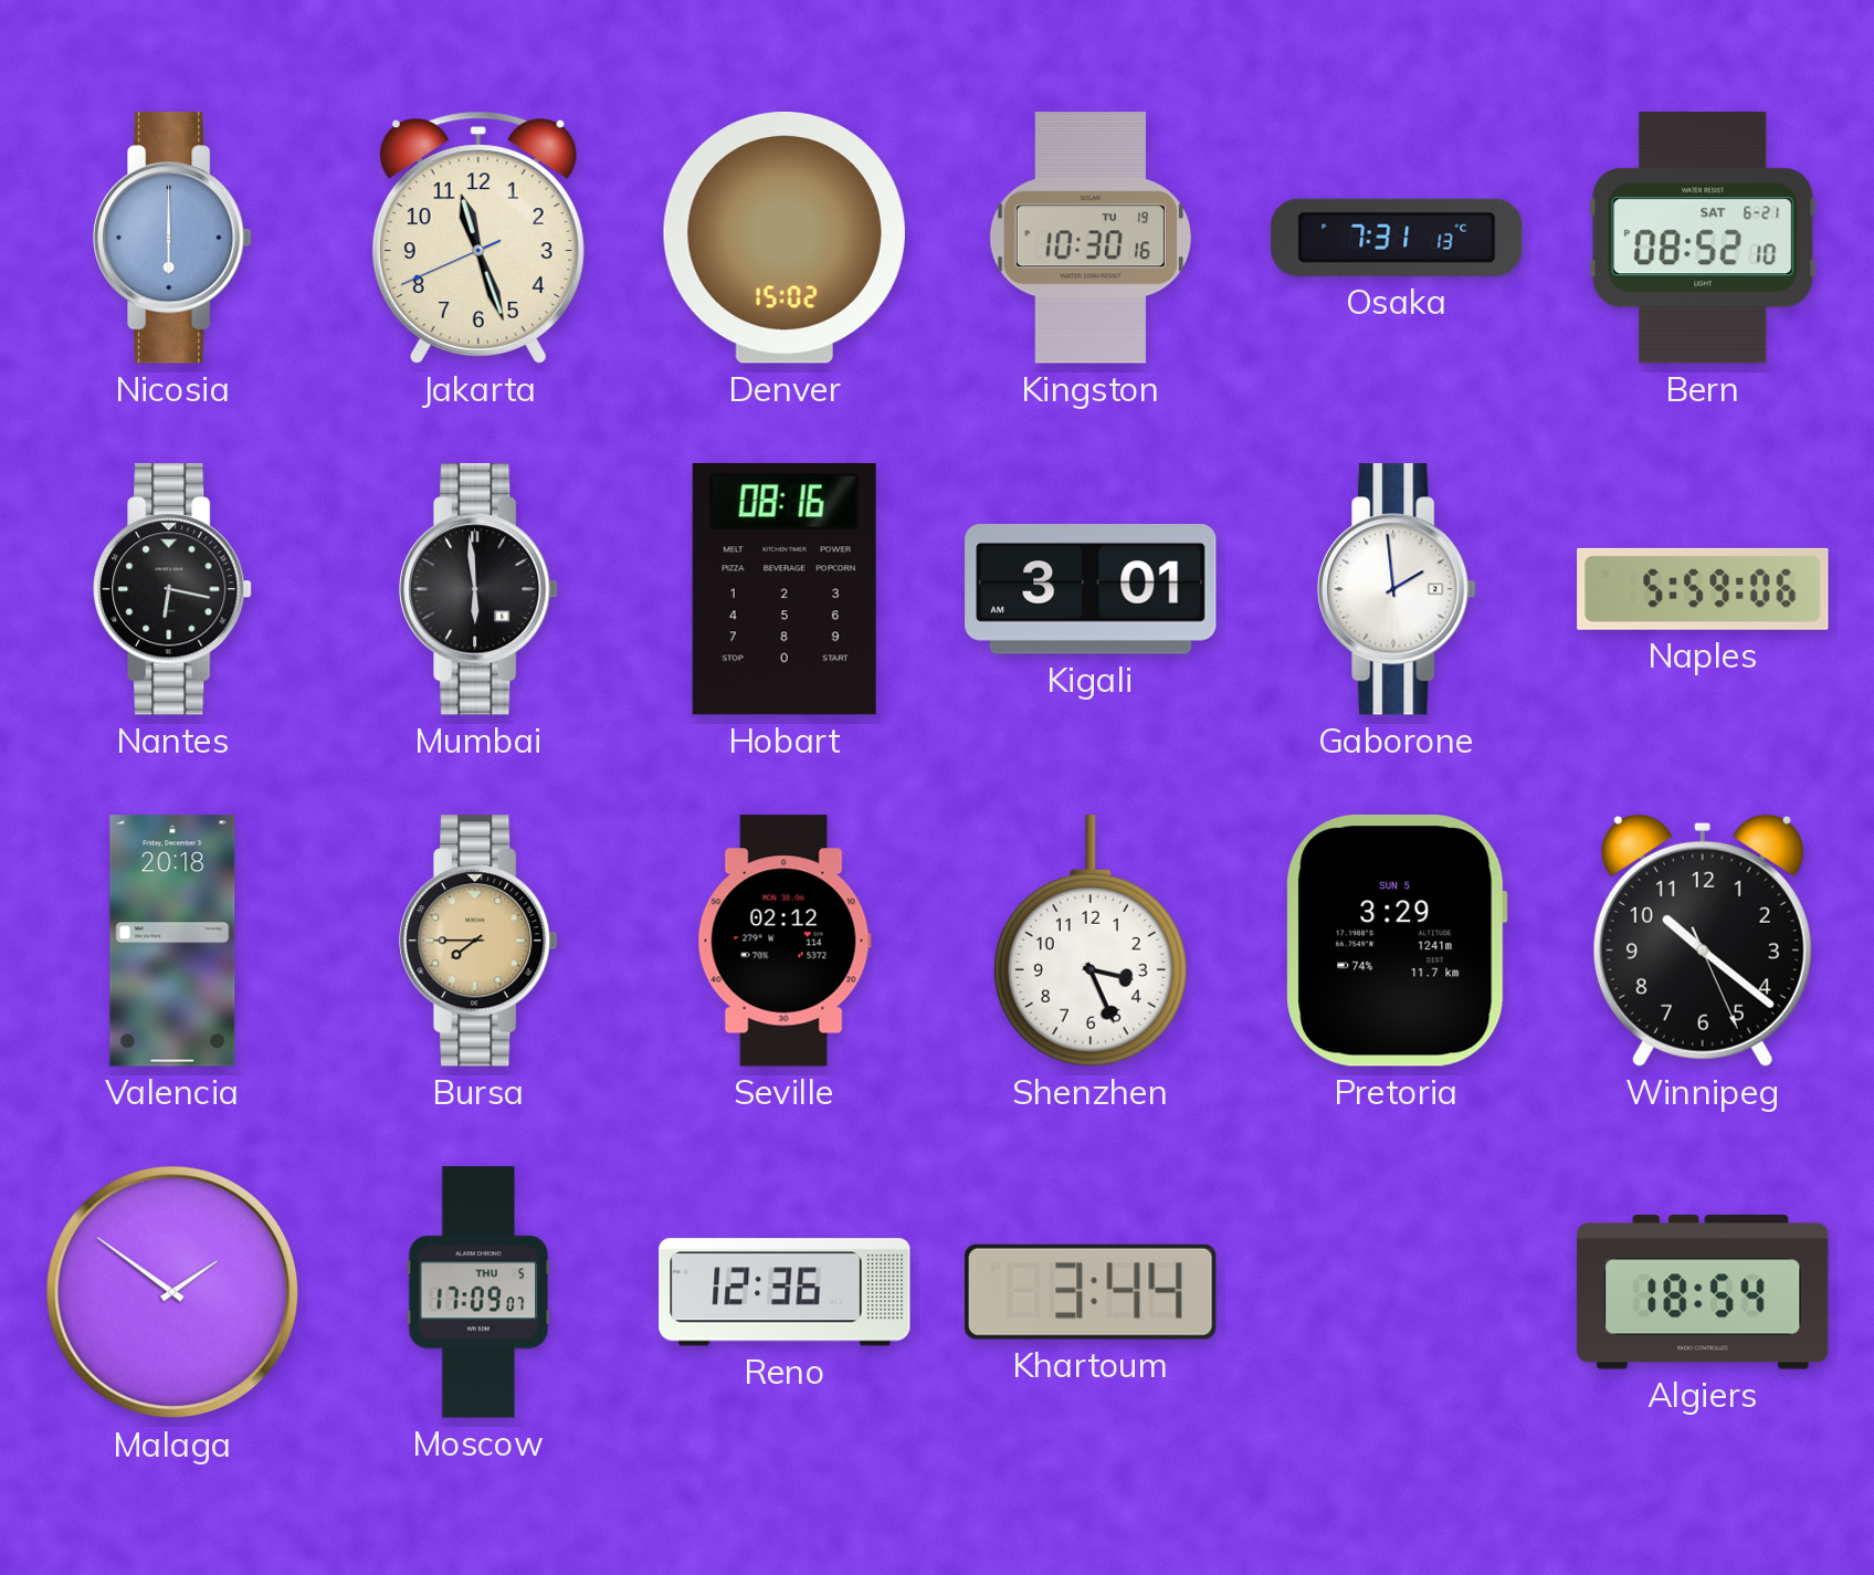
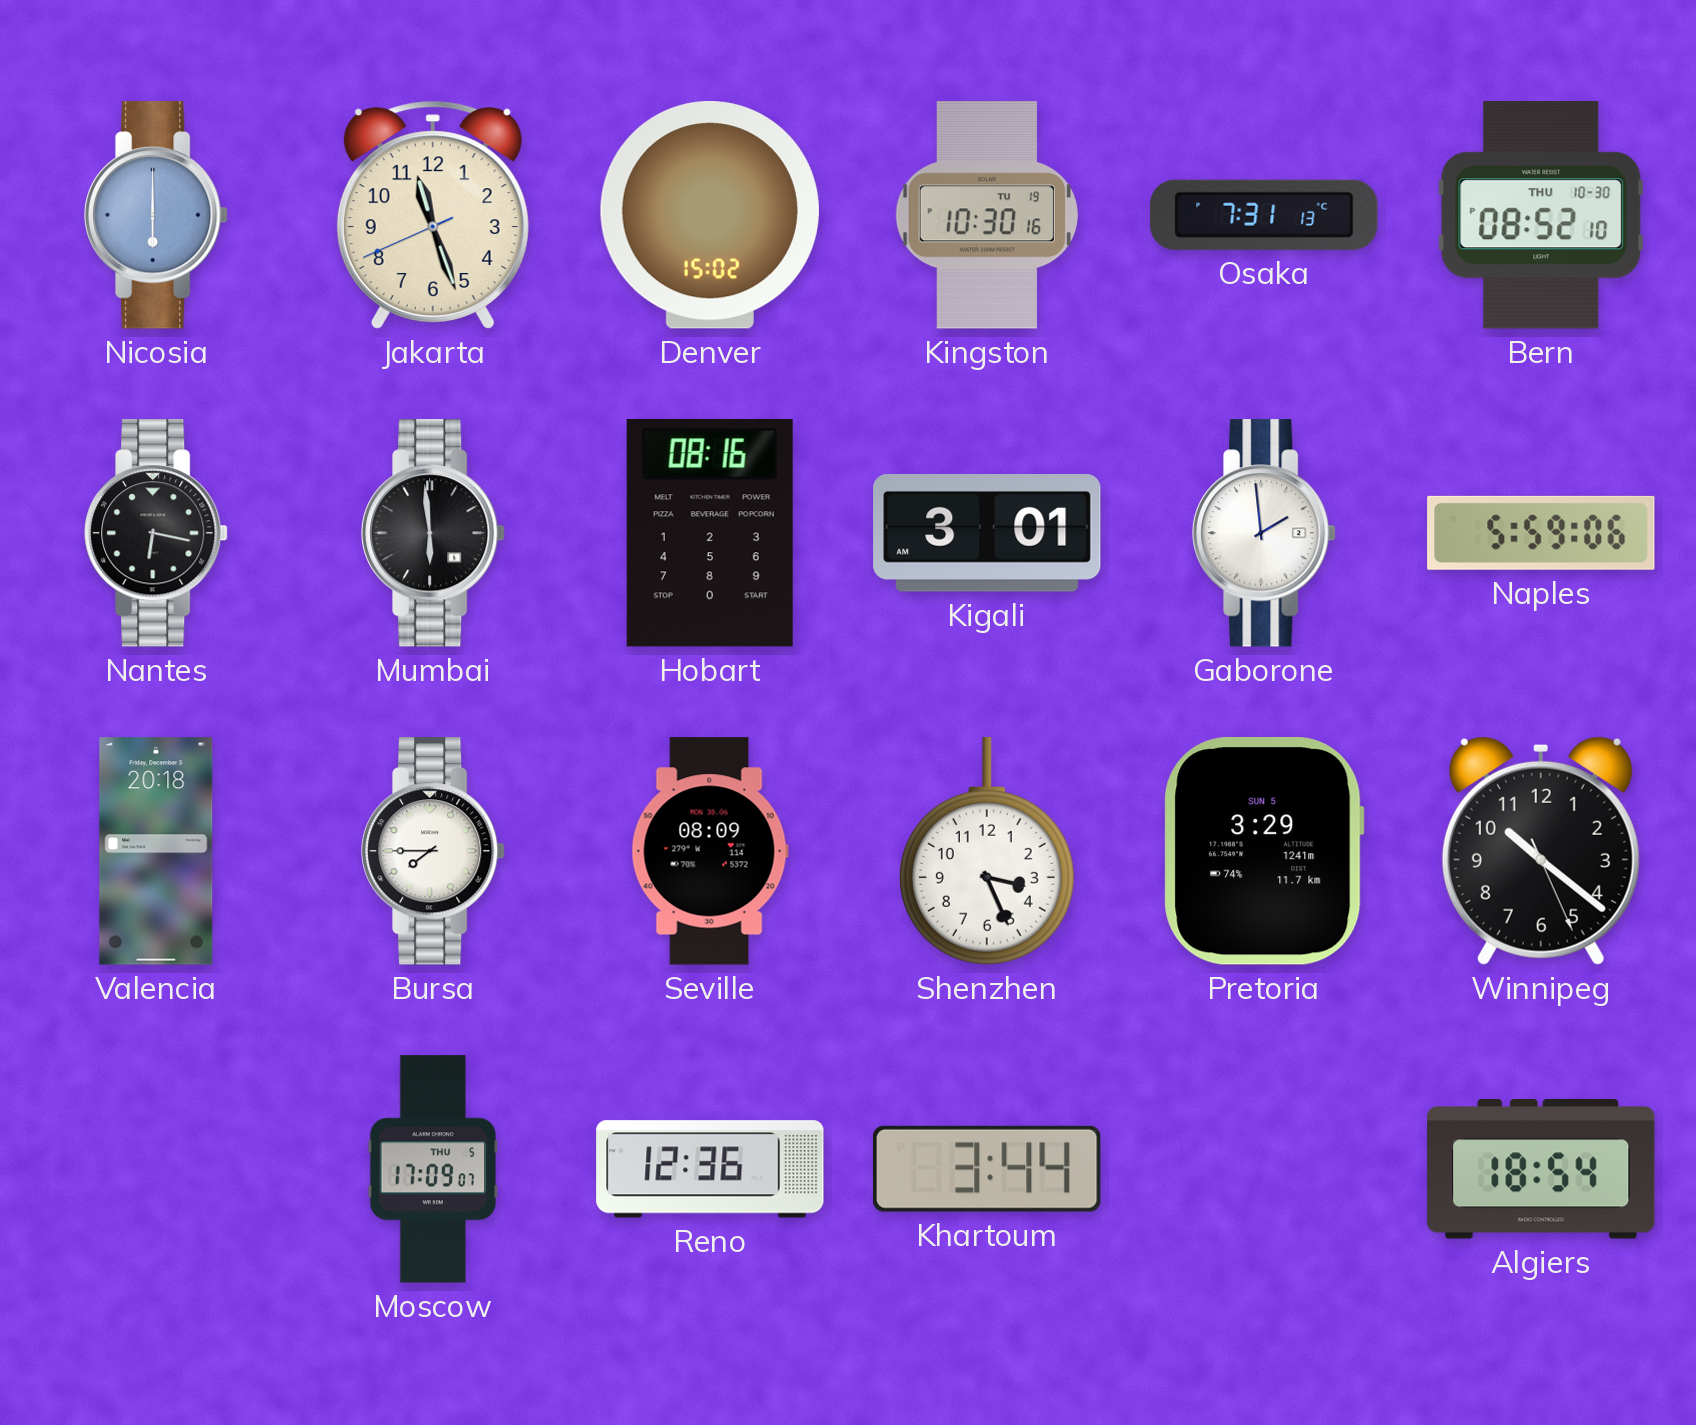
Bern date: SAT 6-21 -> THU 10-30 (1541, 215)
Bursa dial: champagne -> white (433, 851)
Seville: 02:12 -> 08:09 (710, 851)
Malaga: 1:51 -> none (172, 1292)
